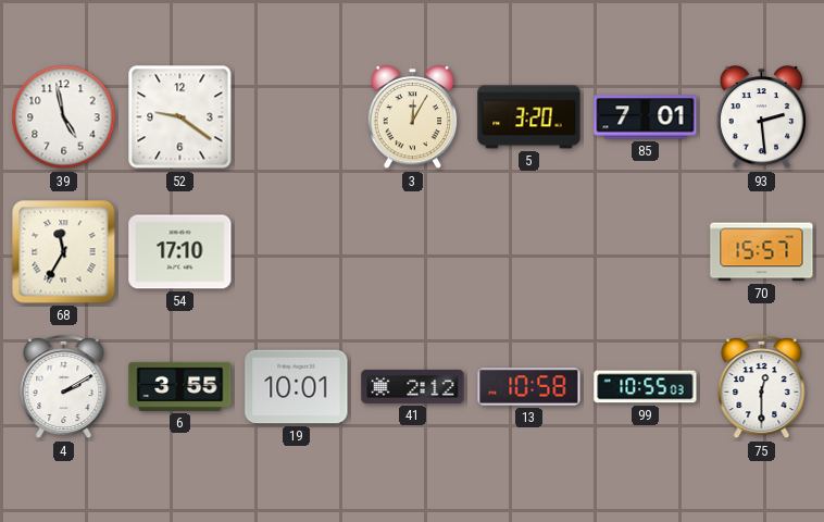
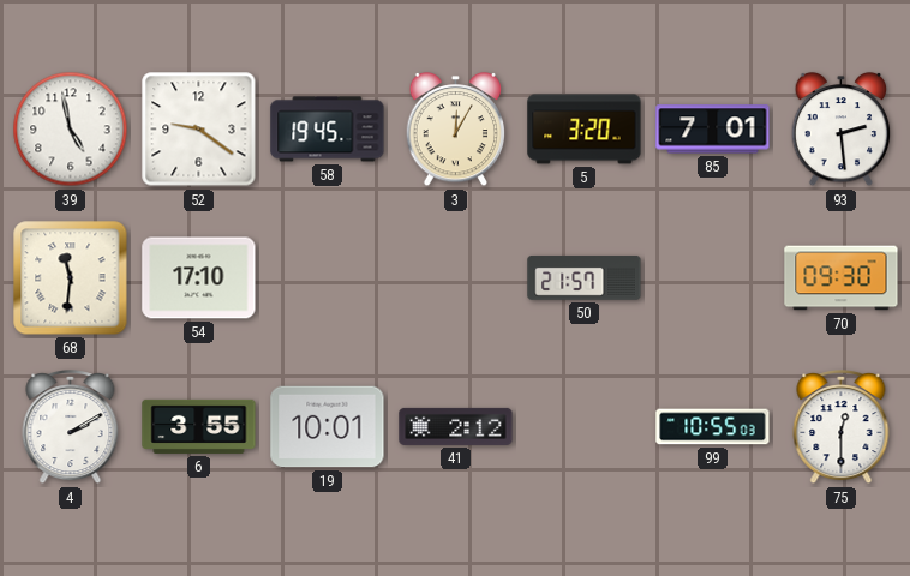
58: none -> 19:45 (328, 130)
68: 11:35 -> 11:31 (71, 278)
50: none -> 21:57 (585, 278)
70: 15:57 -> 09:30 (842, 278)
13: 10:58 -> none (529, 387)
